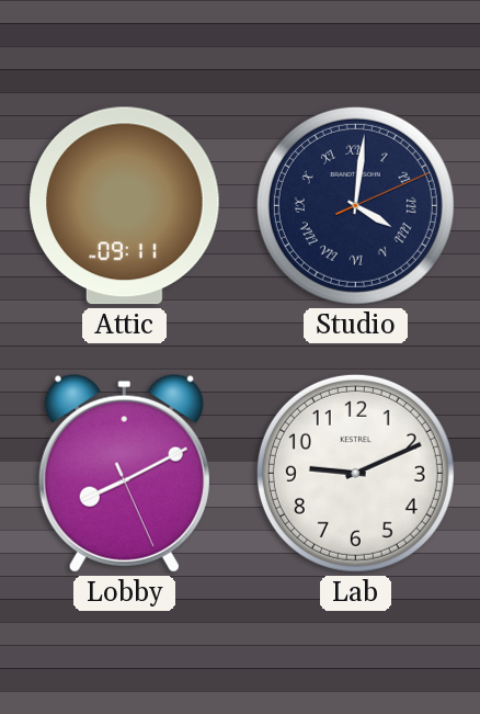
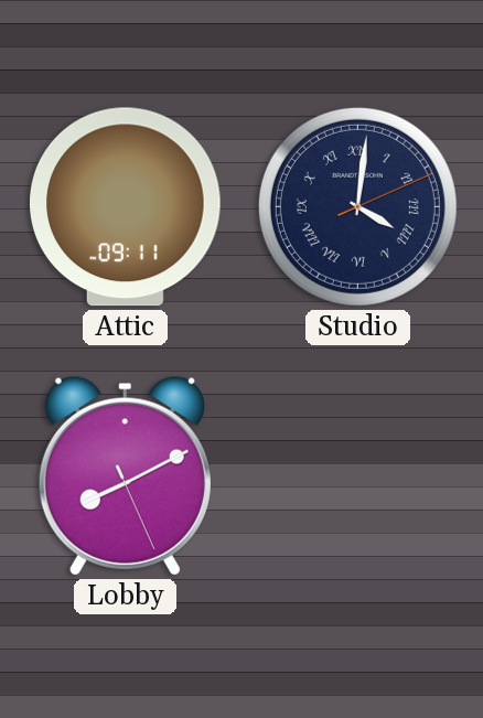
Lab: 9:11 -> none (355, 473)
